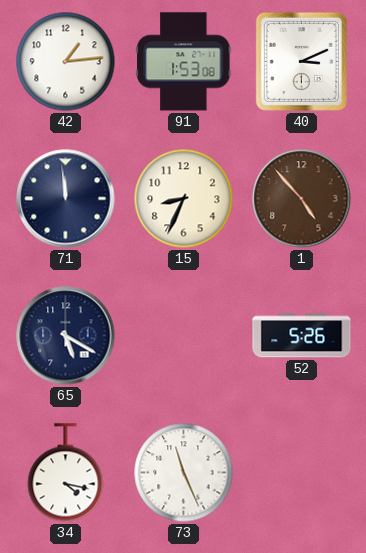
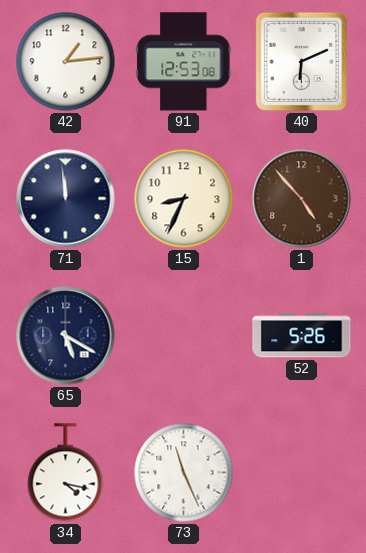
91: 1:53 -> 12:53 (184, 62)
40: 3:11 -> 6:11 (301, 61)
